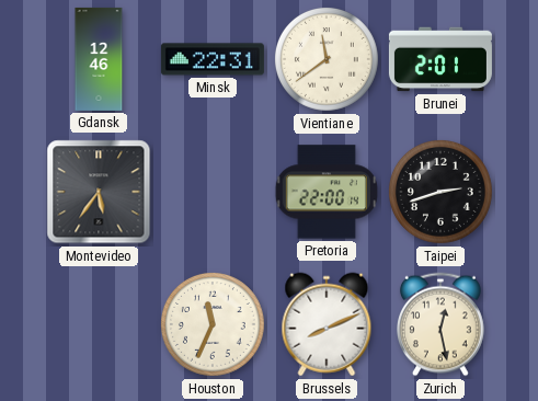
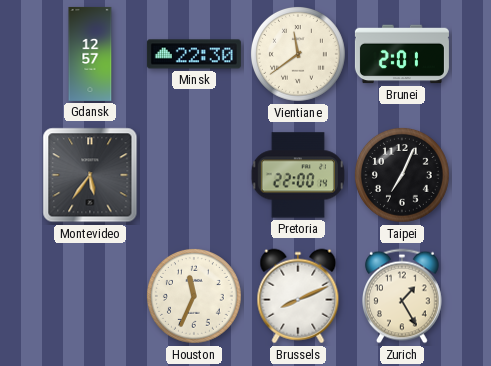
Gdansk: 12:46 -> 12:57 (90, 54)
Minsk: 22:31 -> 22:30 (194, 54)
Taipei: 2:42 -> 7:04 (403, 176)
Zurich: 12:28 -> 1:25 (403, 296)
